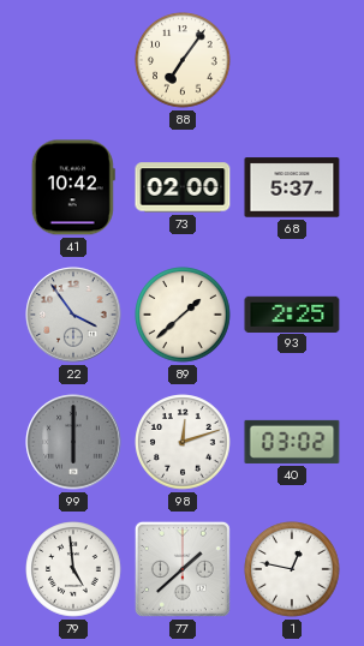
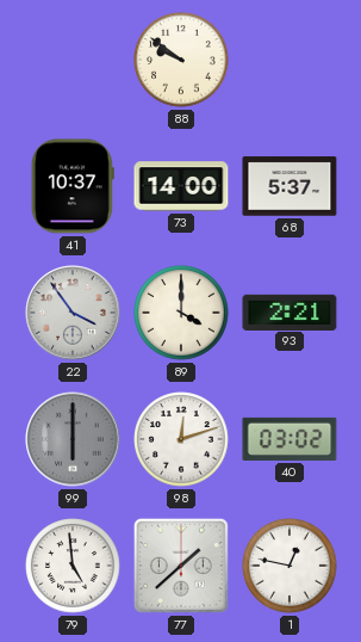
88: 7:06 -> 9:51 (181, 60)
41: 10:42 -> 10:37 (73, 186)
73: 02:00 -> 14:00 (181, 186)
89: 1:38 -> 4:00 (181, 313)
93: 2:25 -> 2:21 (290, 311)
